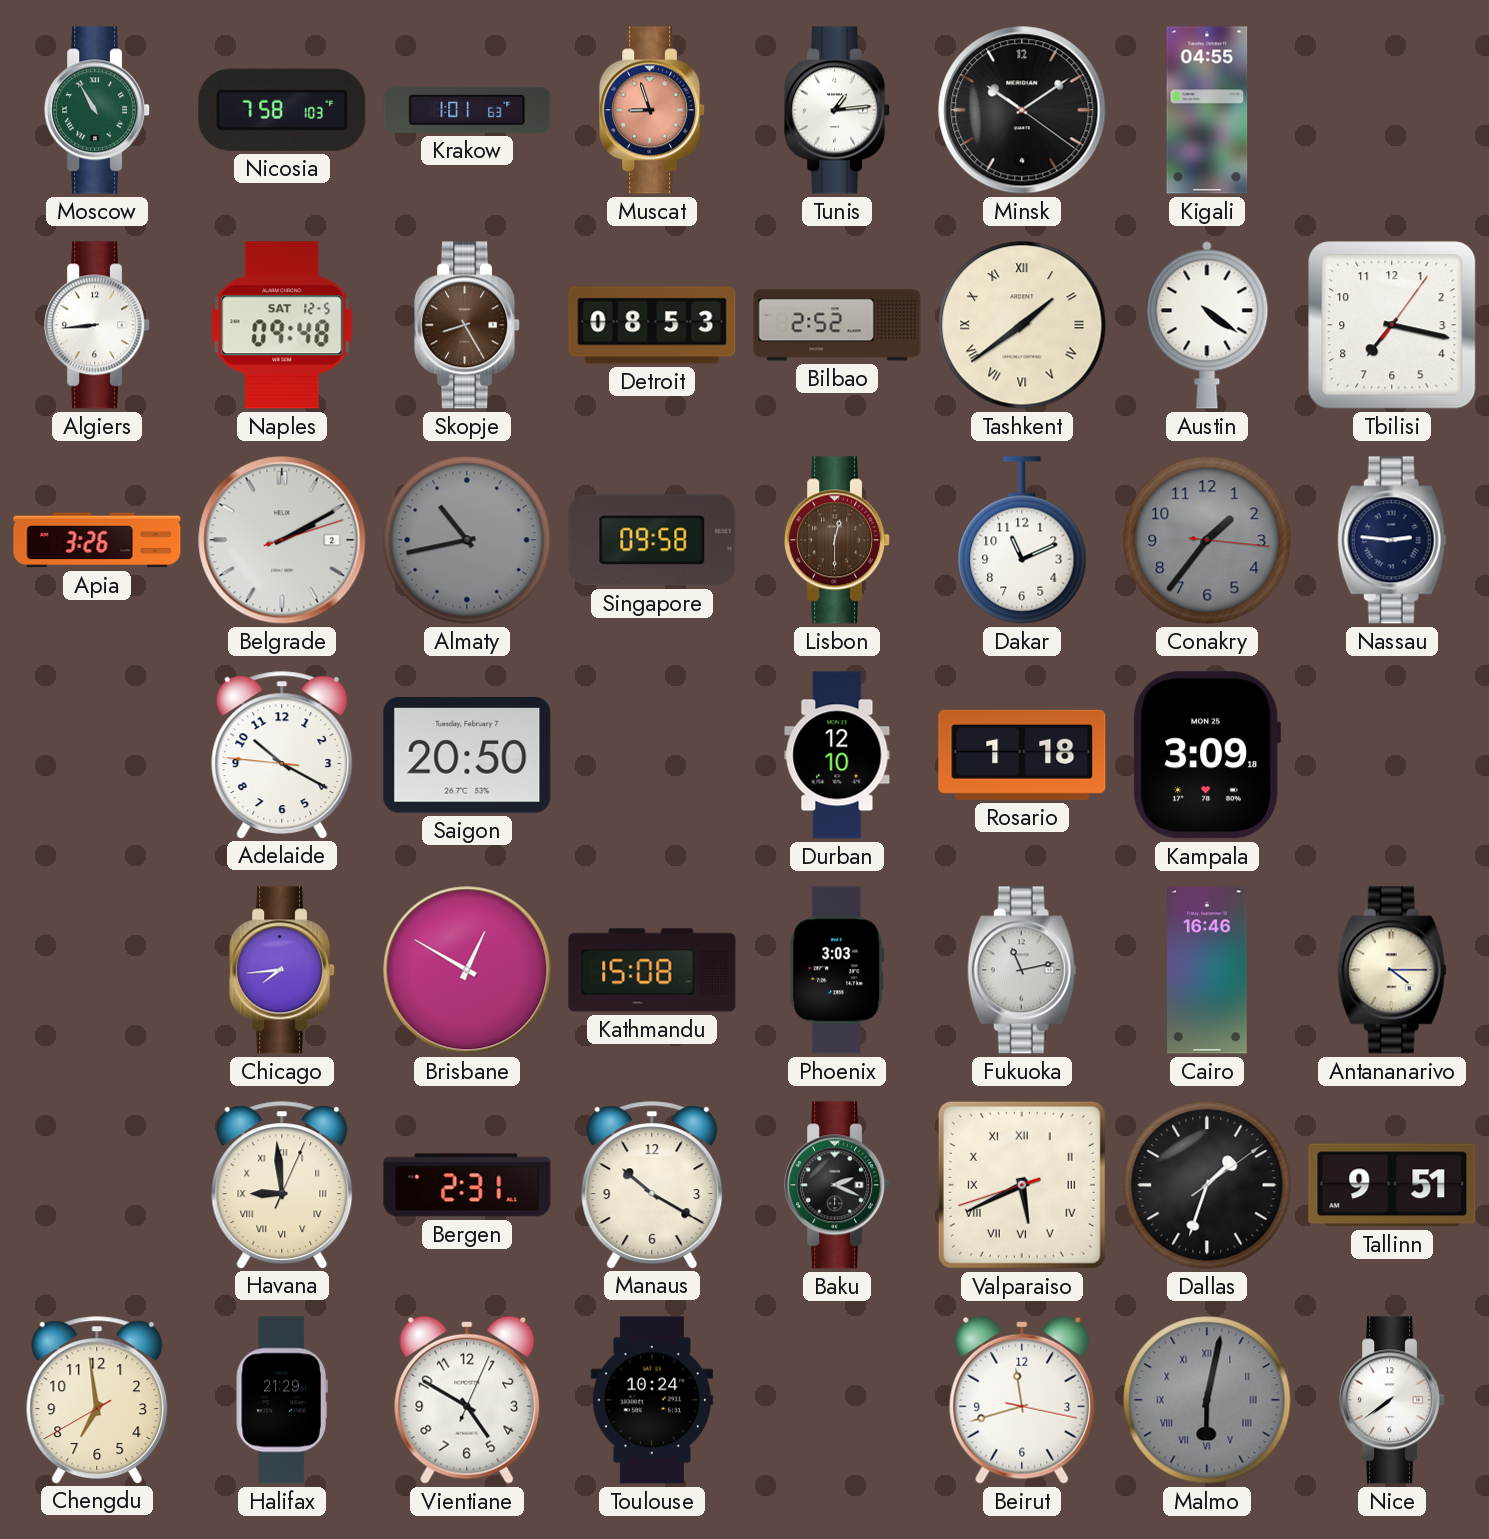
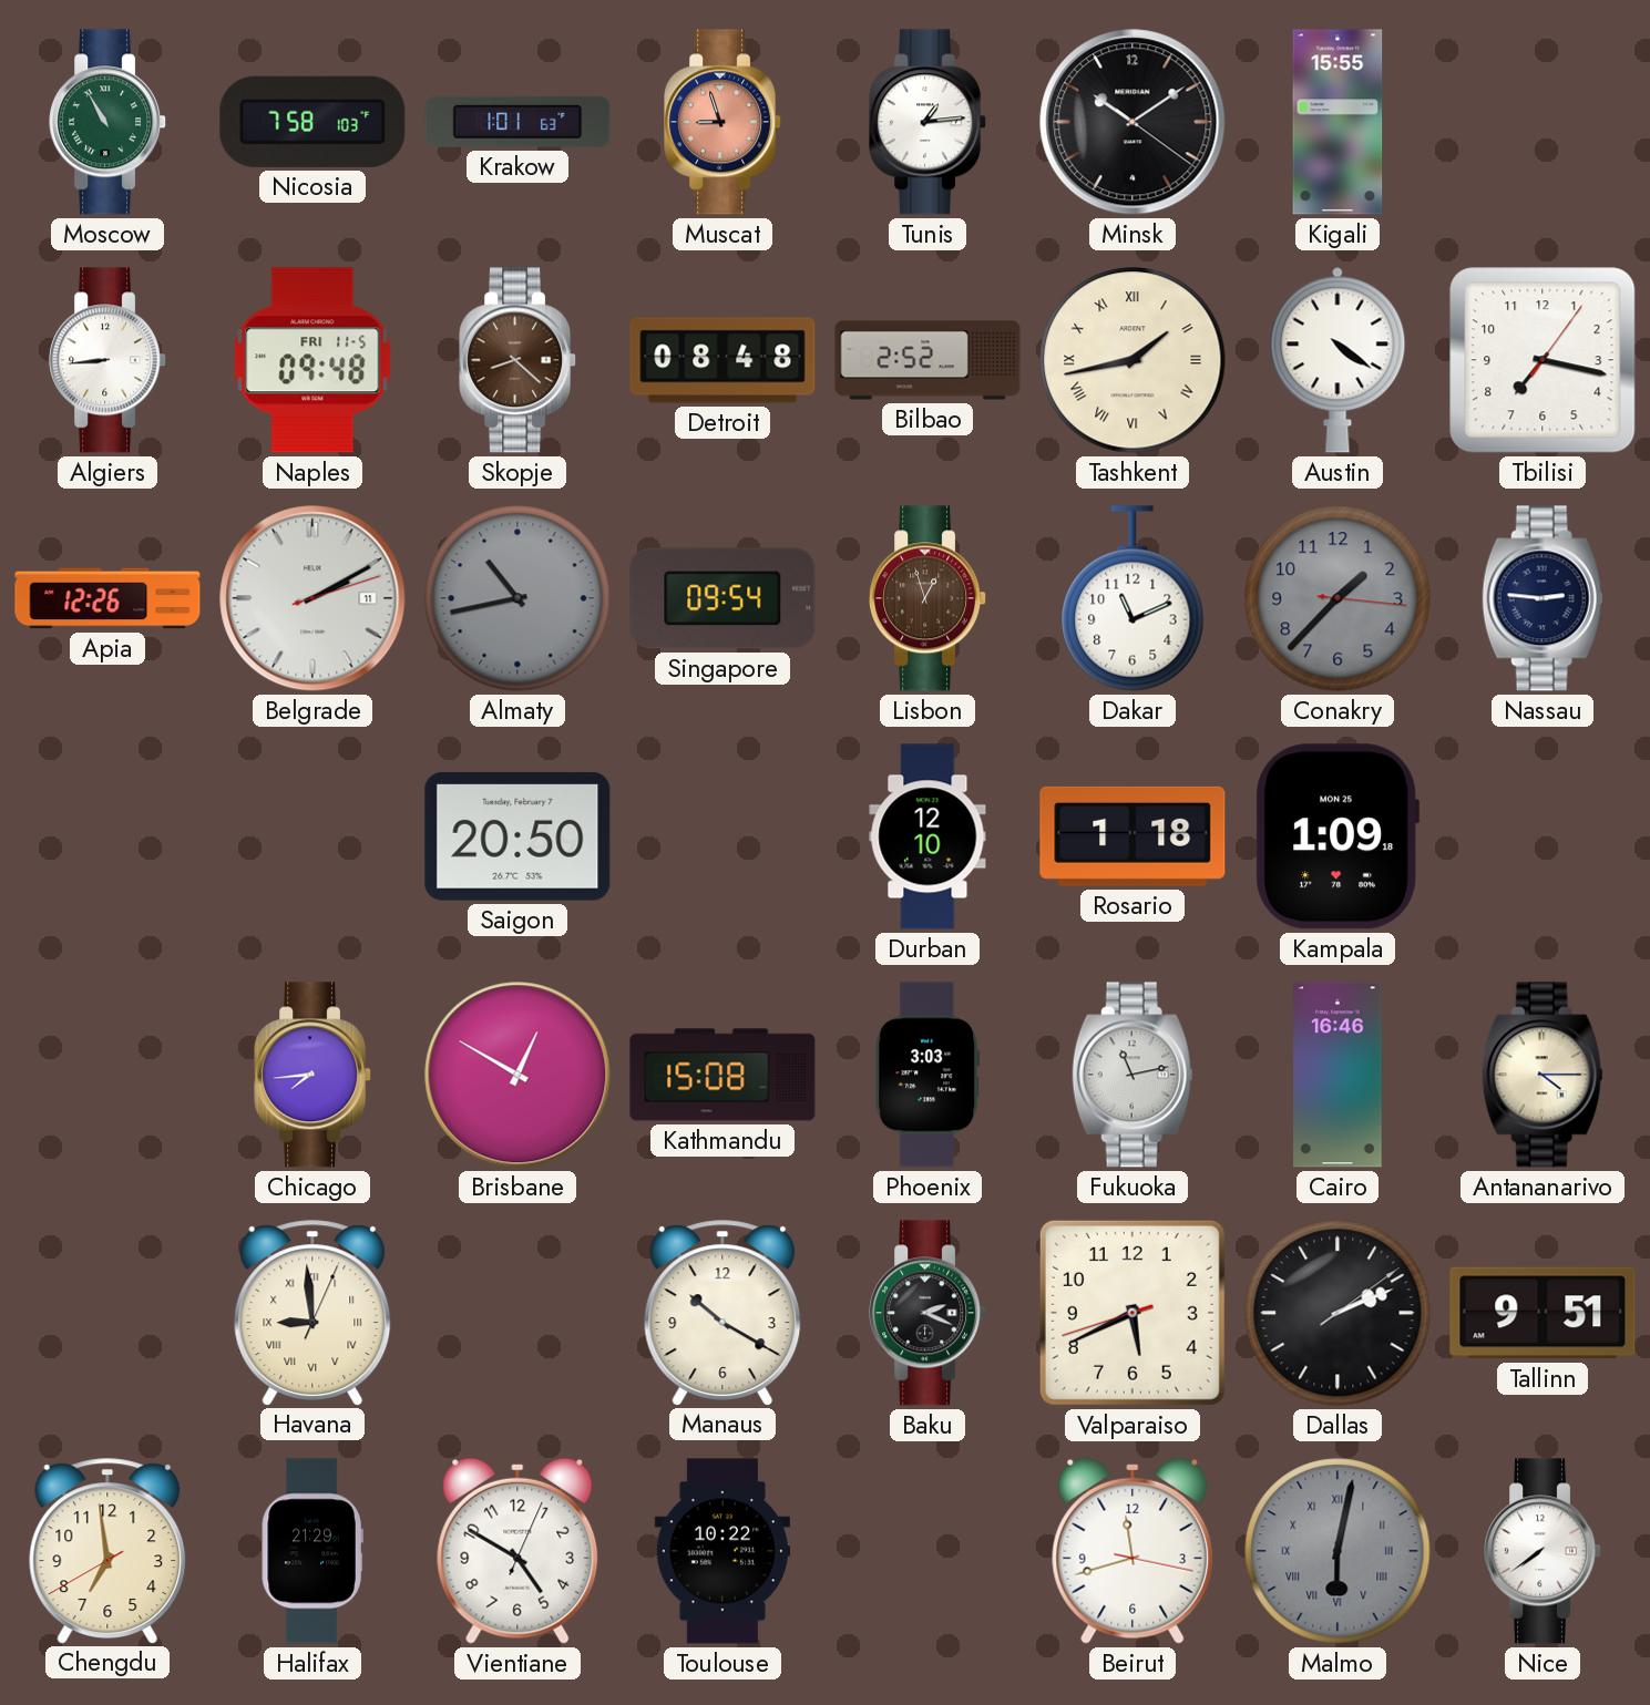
Kigali: 04:55 -> 15:55 (1338, 122)
Naples date: SAT 12-5 -> FRI 11-5 (312, 360)
Skopje: 8:25 -> 8:22 (519, 360)
Detroit: 08:53 -> 08:48 (722, 360)
Tashkent: 1:39 -> 1:43 (1133, 360)
Apia: 3:26 -> 12:26 (107, 598)
Belgrade date: 2 -> 11 (312, 598)
Singapore: 09:58 -> 09:54 (722, 598)
Lisbon: 12:30 -> 12:57 (929, 598)
Conakry: 1:36 -> 1:37 (1338, 598)
Adelaide: 10:19 -> none (282, 755)
Kampala: 3:09 -> 1:09 (1338, 836)
Bergen: 2:31 -> none (467, 1185)
Valparaiso numerals: Roman -> Arabic (1133, 1313)
Dallas: 1:33 -> 2:11 (1338, 1313)
Toulouse: 10:24 -> 10:22 (722, 1551)
